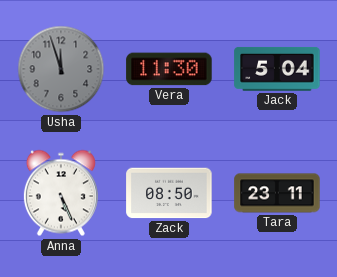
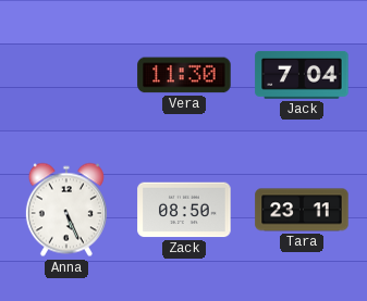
Usha: 11:57 -> none (61, 69)
Jack: 5:04 -> 7:04 (302, 75)
